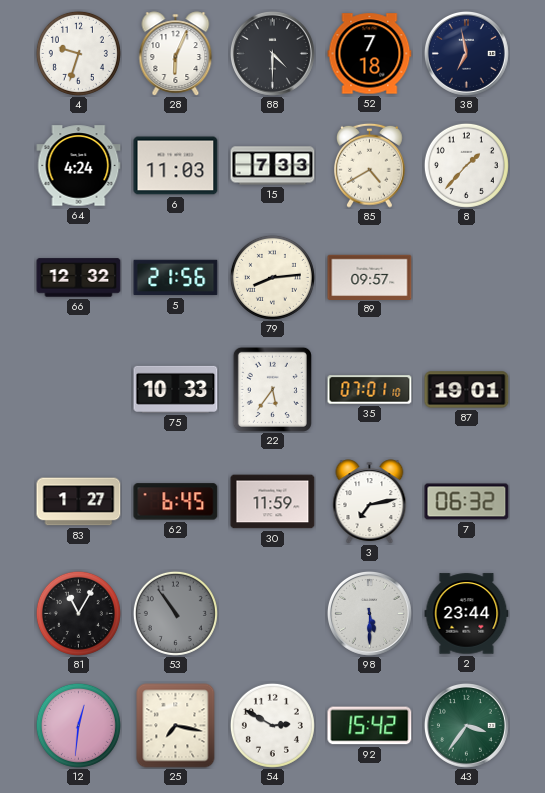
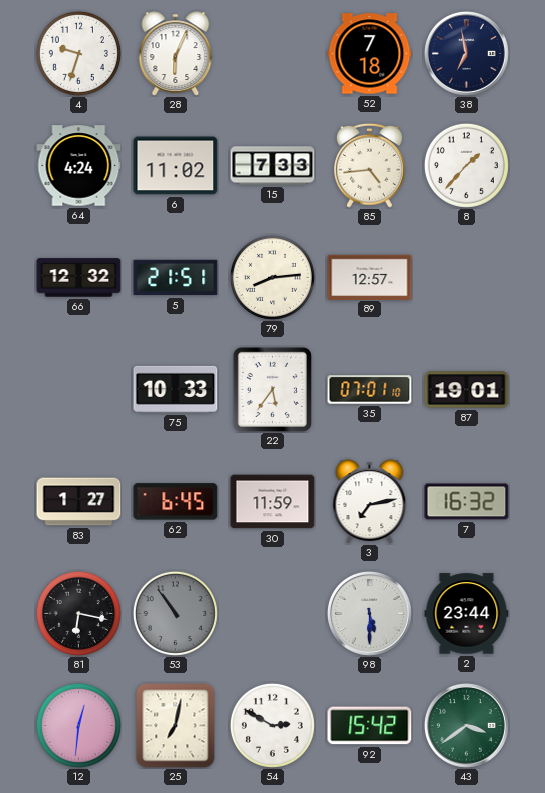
88: 4:30 -> none (272, 53)
6: 11:03 -> 11:02 (176, 166)
85: 4:40 -> 4:44 (370, 165)
5: 21:56 -> 21:51 (176, 278)
89: 09:57 -> 12:57 (370, 277)
7: 06:32 -> 16:32 (467, 502)
81: 11:05 -> 6:17 (78, 613)
25: 7:17 -> 7:02 (176, 726)
43: 3:36 -> 3:39 (466, 725)
